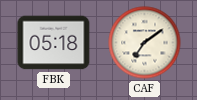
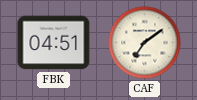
FBK: 05:18 -> 04:51 (54, 43)
